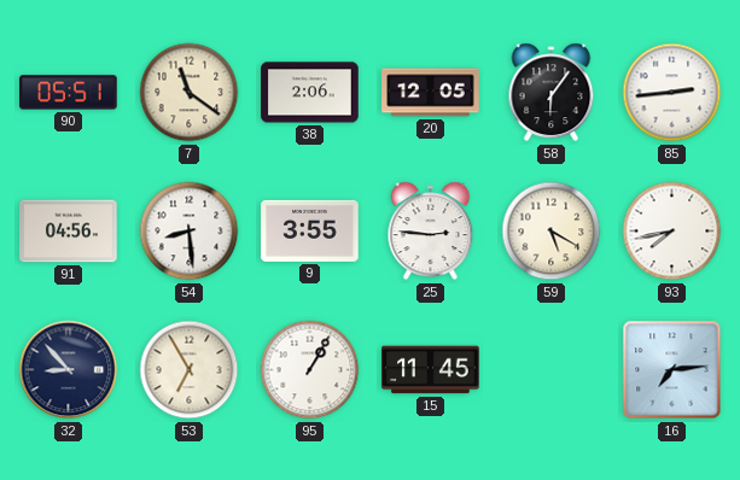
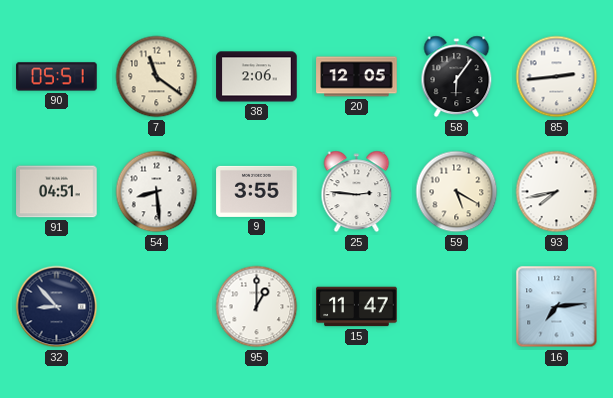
91: 04:56 -> 04:51 (57, 192)
53: 6:55 -> none (190, 370)
95: 1:05 -> 1:00 (257, 307)
15: 11:45 -> 11:47 (357, 307)
